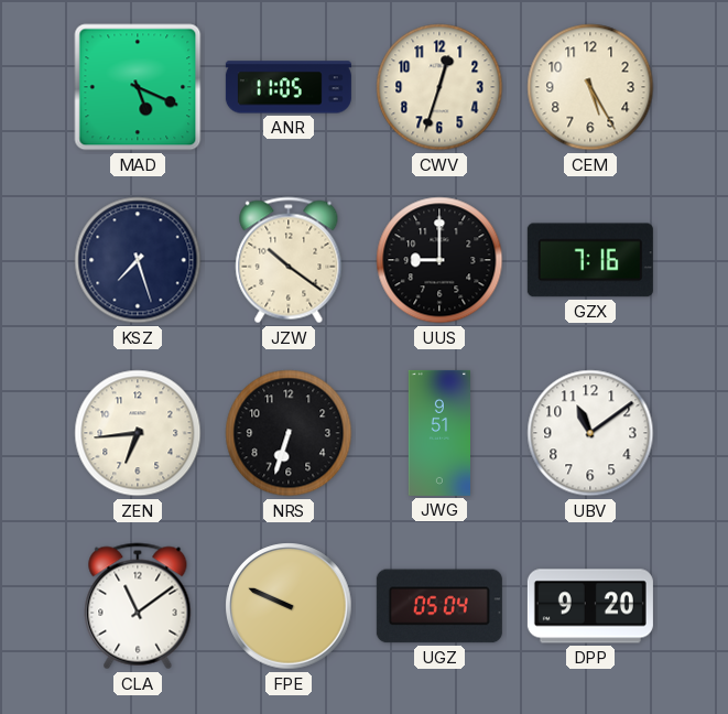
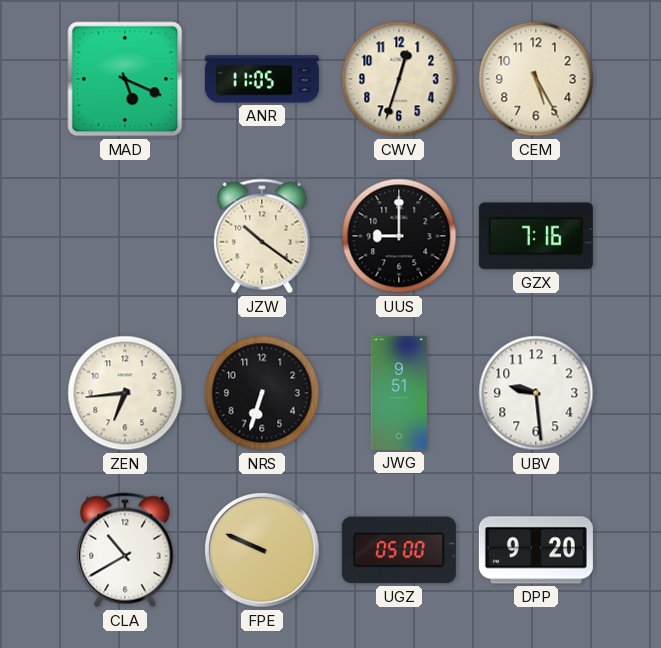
KSZ: 7:27 -> none (138, 260)
UBV: 11:09 -> 9:29 (536, 393)
CLA: 11:09 -> 10:40 (125, 550)
UGZ: 05:04 -> 05:00 (399, 550)
